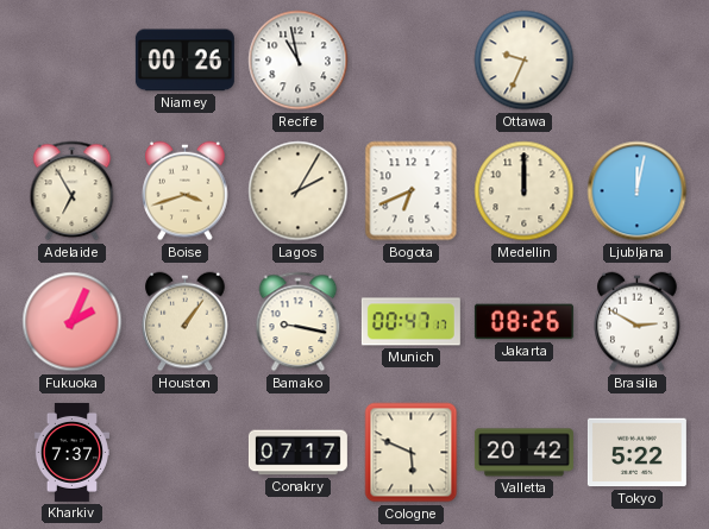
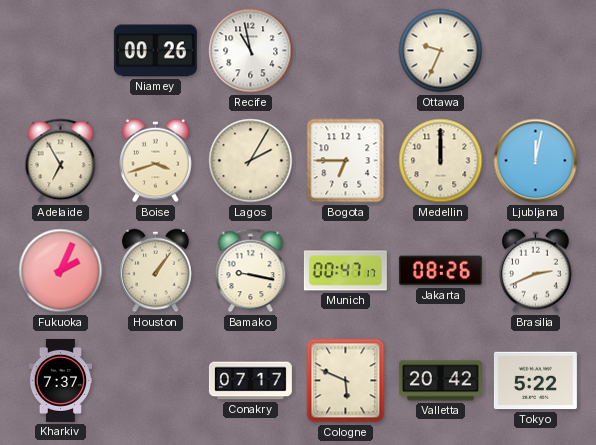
Bogota: 6:41 -> 6:45 (346, 161)
Brasilia: 2:50 -> 2:41 (536, 271)
